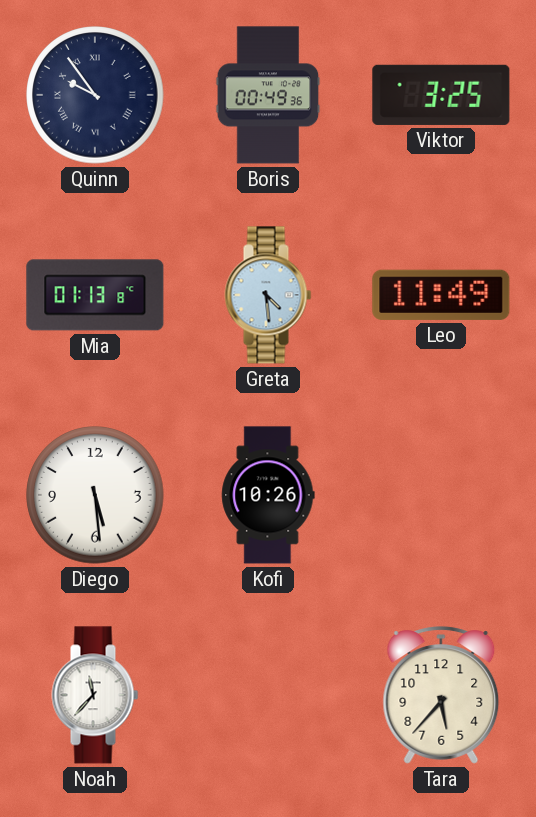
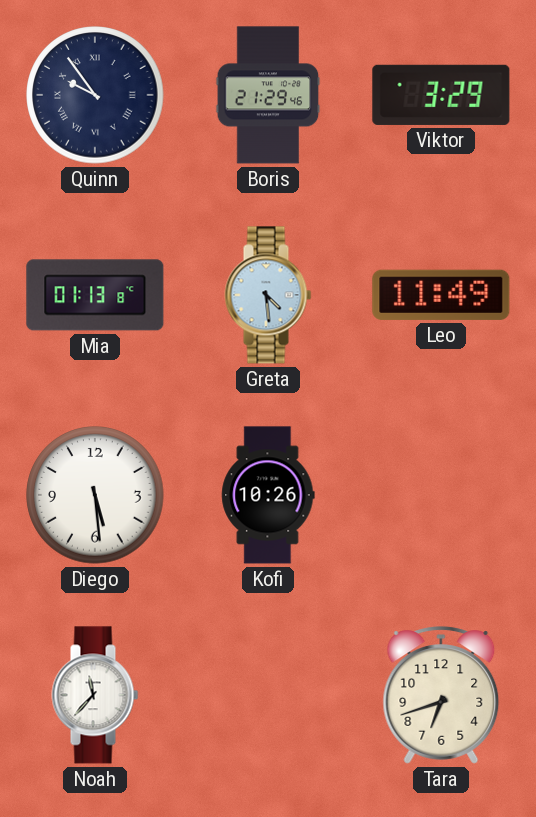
Boris: 00:49 -> 21:29 (268, 95)
Viktor: 3:25 -> 3:29 (441, 95)
Tara: 5:37 -> 6:42 (441, 695)
